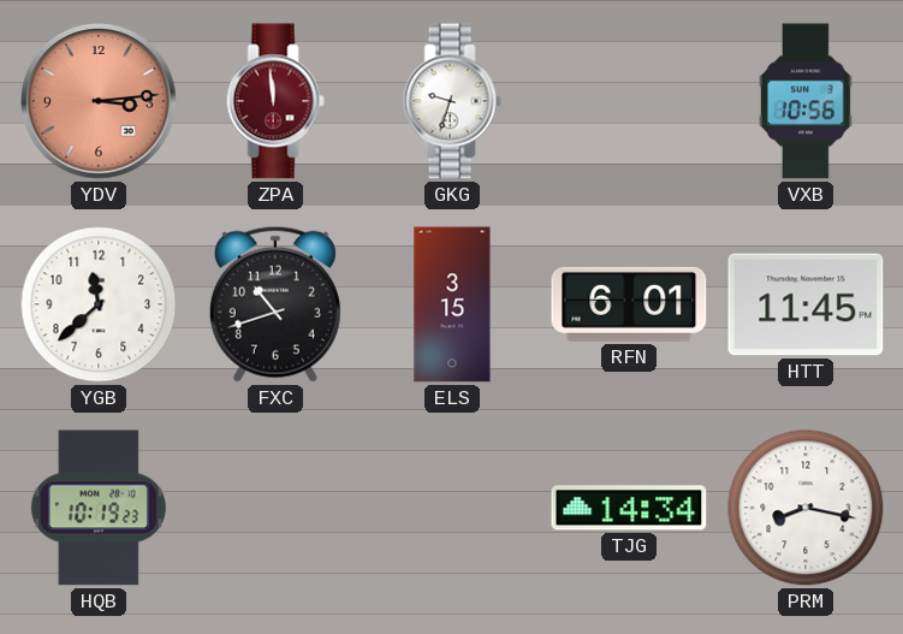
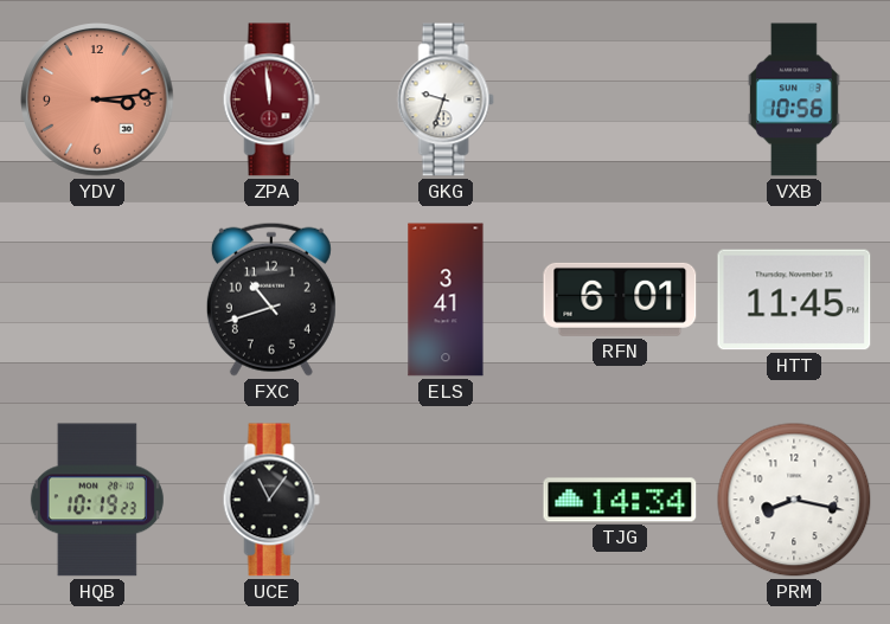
YGB: 11:38 -> none (99, 304)
ELS: 3:15 -> 3:41 (446, 300)
UCE: none -> 11:06 (271, 500)
